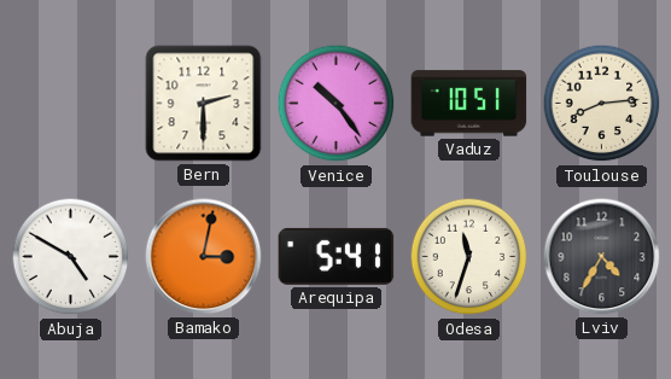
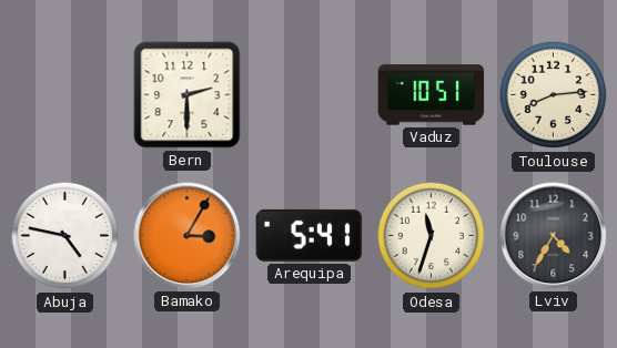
Venice: 10:24 -> none (337, 104)
Abuja: 4:50 -> 4:47 (65, 236)
Bamako: 3:02 -> 3:05 (188, 236)
